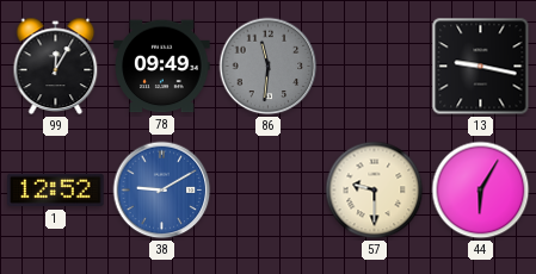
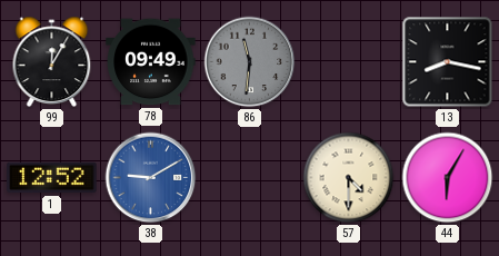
13: 9:17 -> 8:17 (448, 62)
57: 9:30 -> 4:30 (349, 178)
